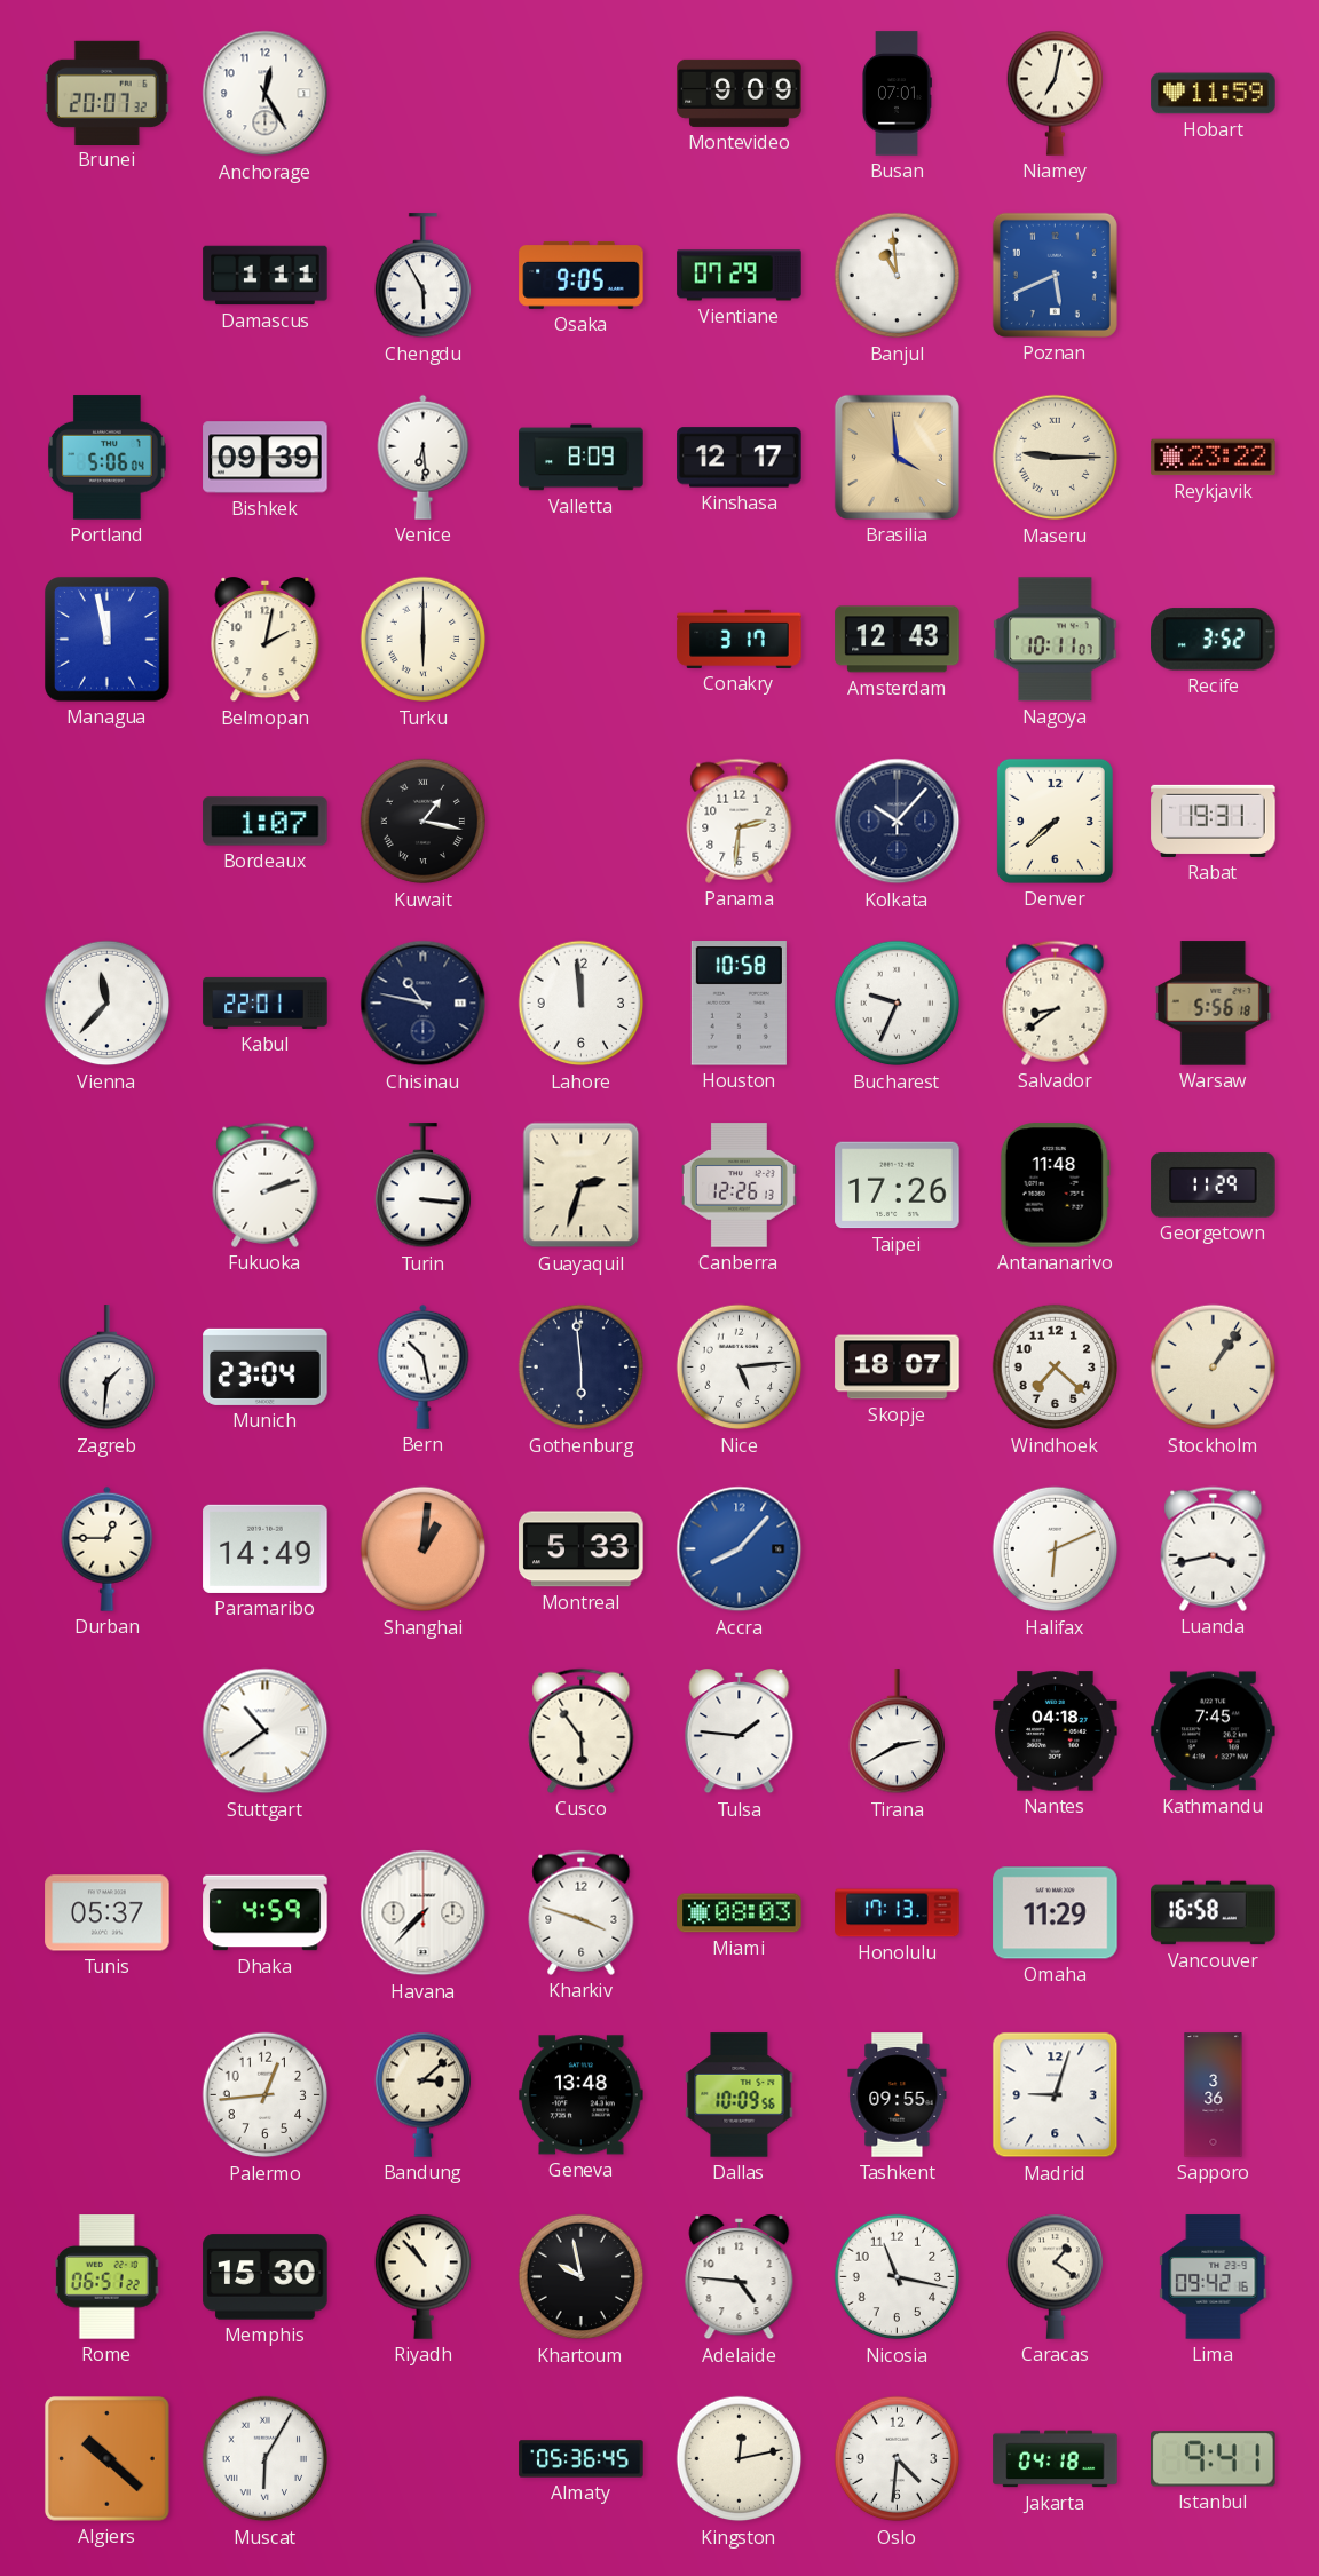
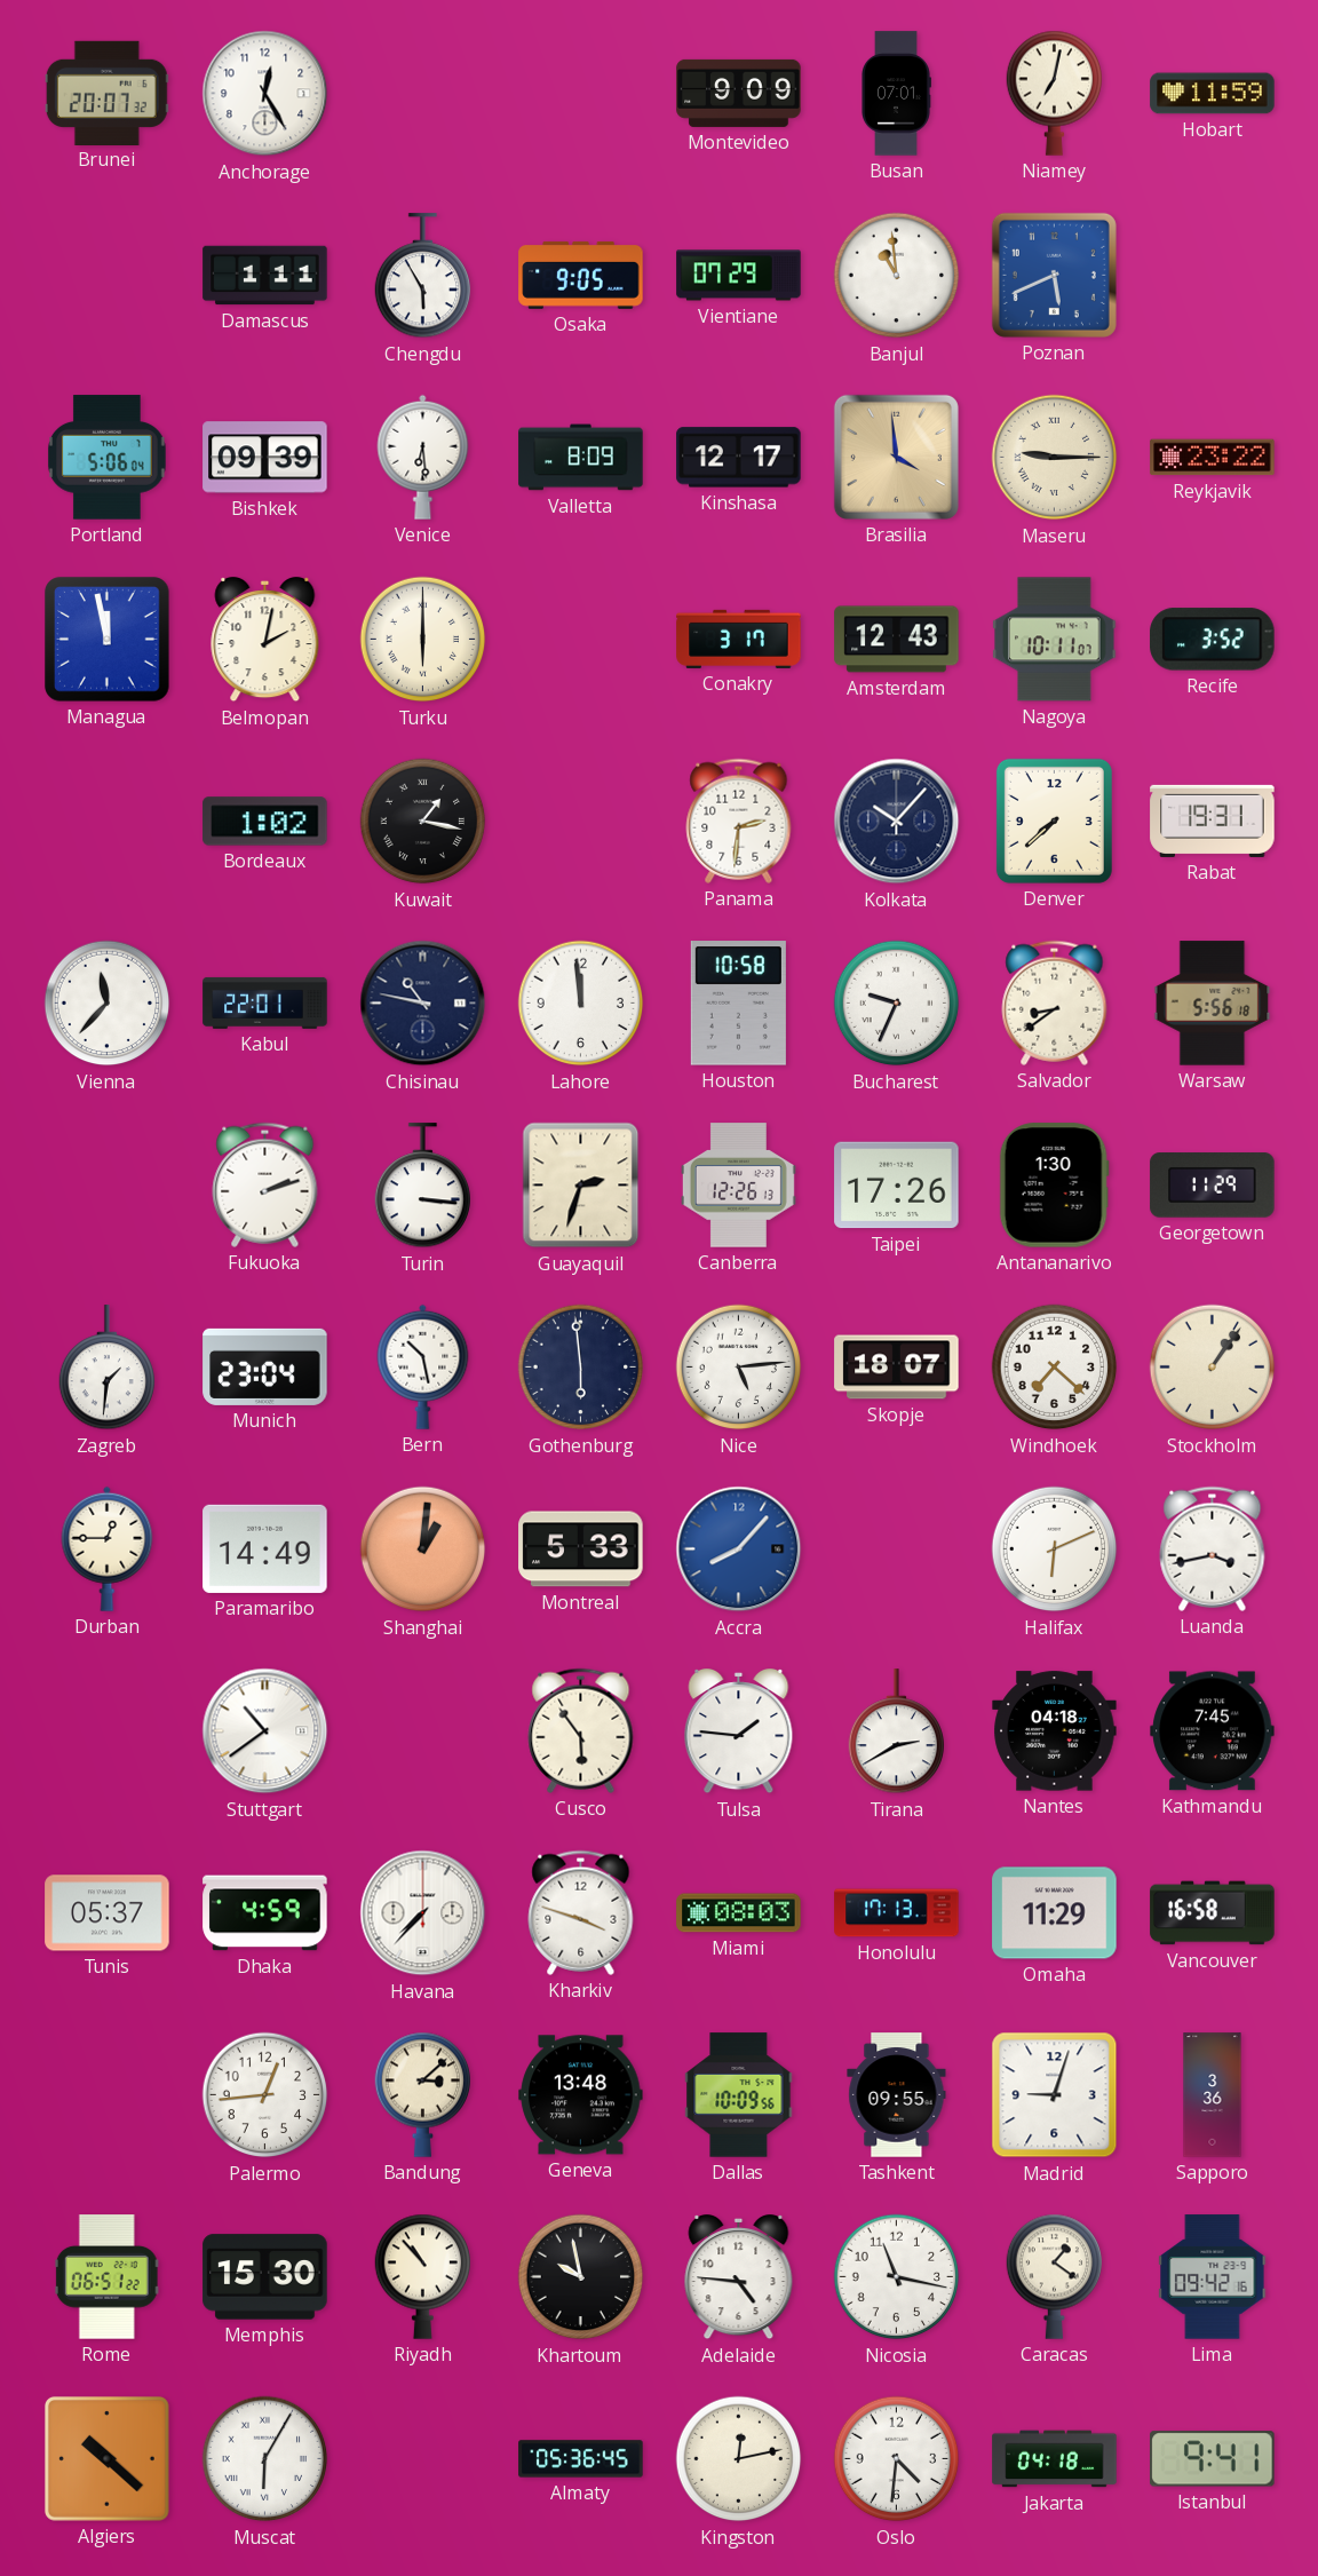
Bordeaux: 1:07 -> 1:02 (265, 822)
Antananarivo: 11:48 -> 1:30 (1054, 1186)
